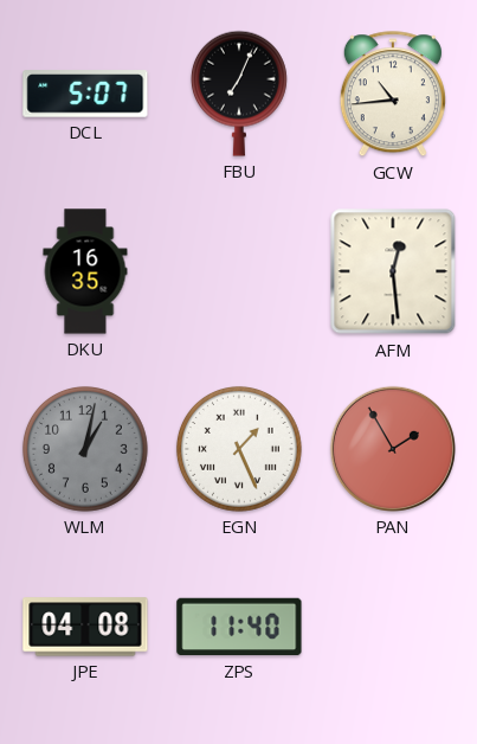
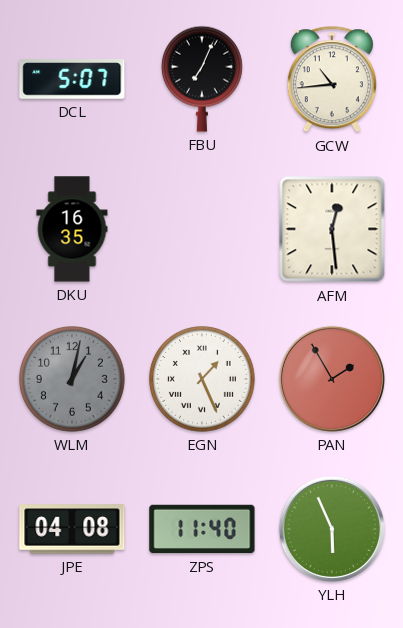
YLH: none -> 5:56 (332, 529)
